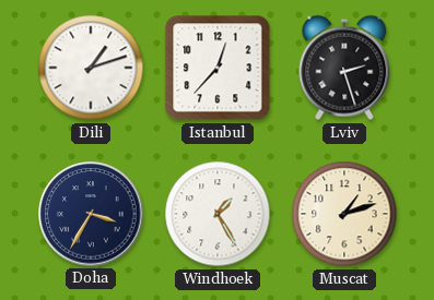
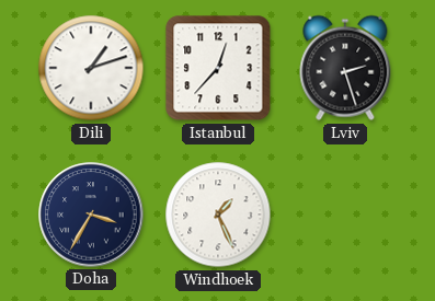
Windhoek: 1:25 -> 1:26 (218, 215)
Muscat: 1:12 -> none (344, 214)
